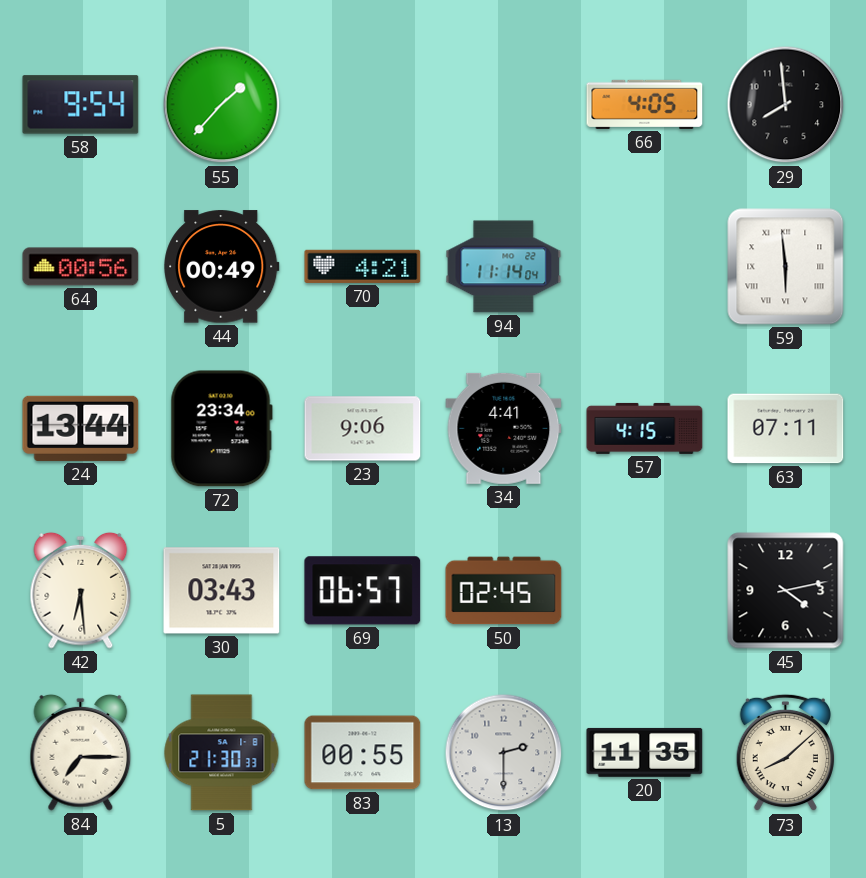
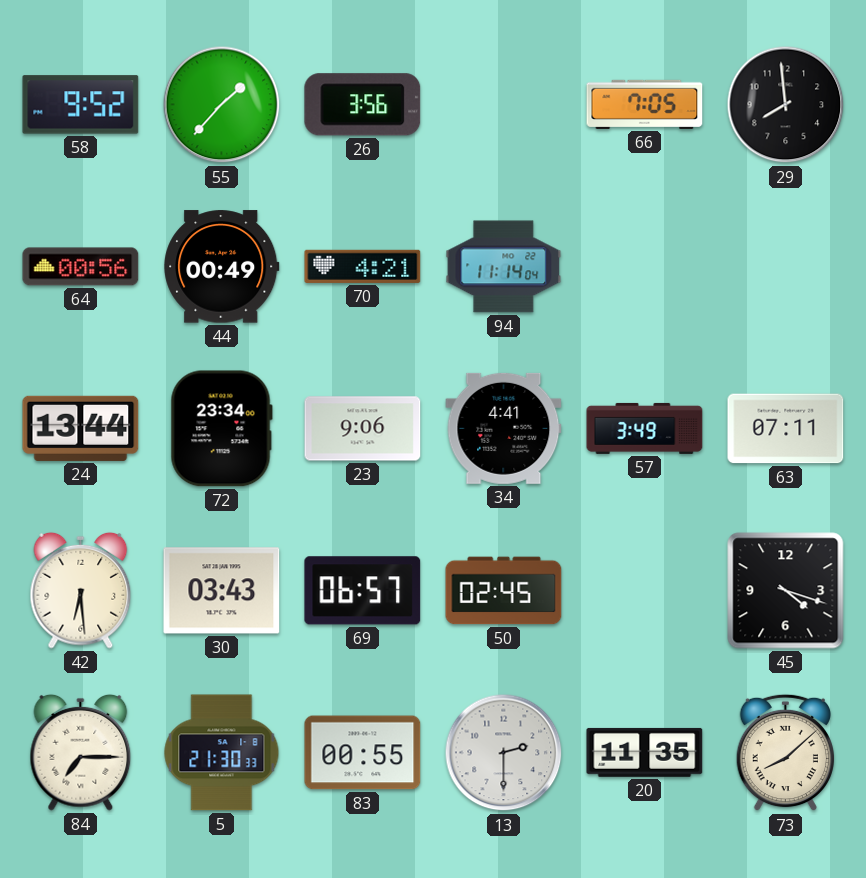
58: 9:54 -> 9:52 (81, 105)
26: none -> 3:56 (363, 105)
66: 4:05 -> 7:05 (645, 104)
59: 5:59 -> none (786, 267)
57: 4:15 -> 3:49 (645, 428)
45: 4:13 -> 4:18 (786, 591)
